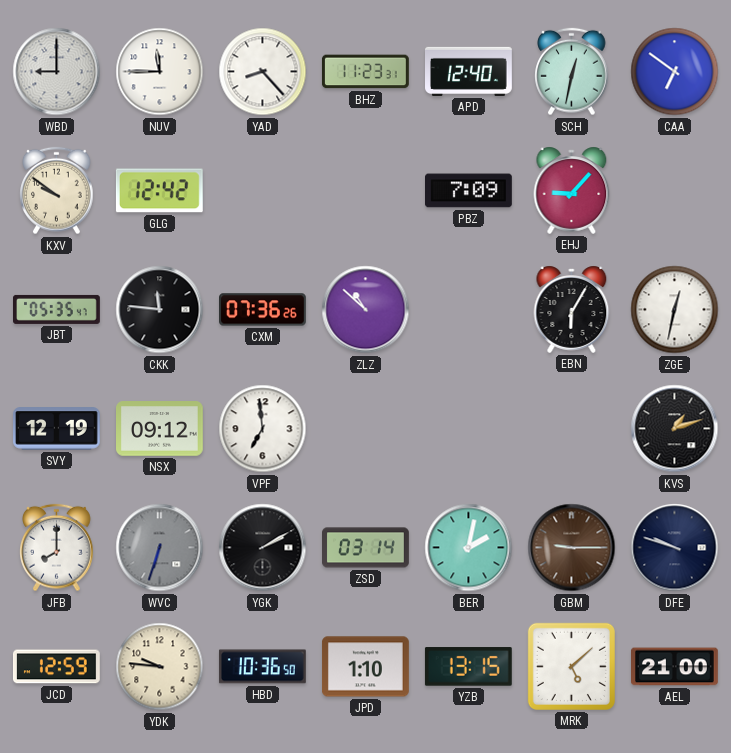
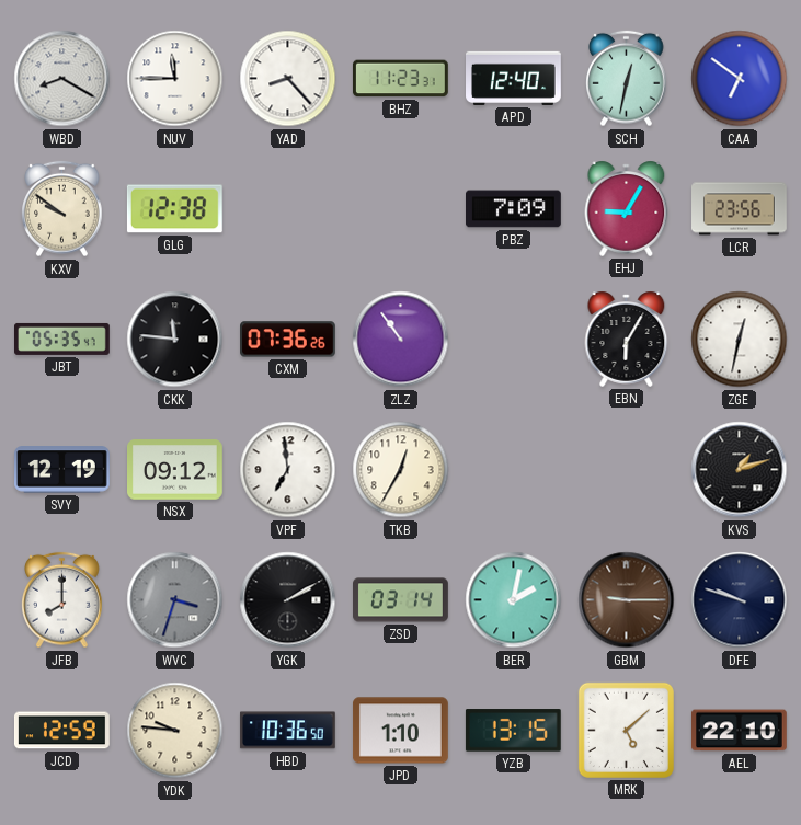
WBD: 9:00 -> 8:20 (62, 79)
GLG: 12:42 -> 12:38 (174, 209)
EHJ: 9:07 -> 9:05 (627, 208)
LCR: none -> 23:56 (740, 209)
ZLZ: 10:52 -> 10:54 (401, 340)
TKB: none -> 12:35 (401, 470)
WVC: 6:33 -> 3:33 (175, 600)
AEL: 21:00 -> 22:10 (740, 731)
